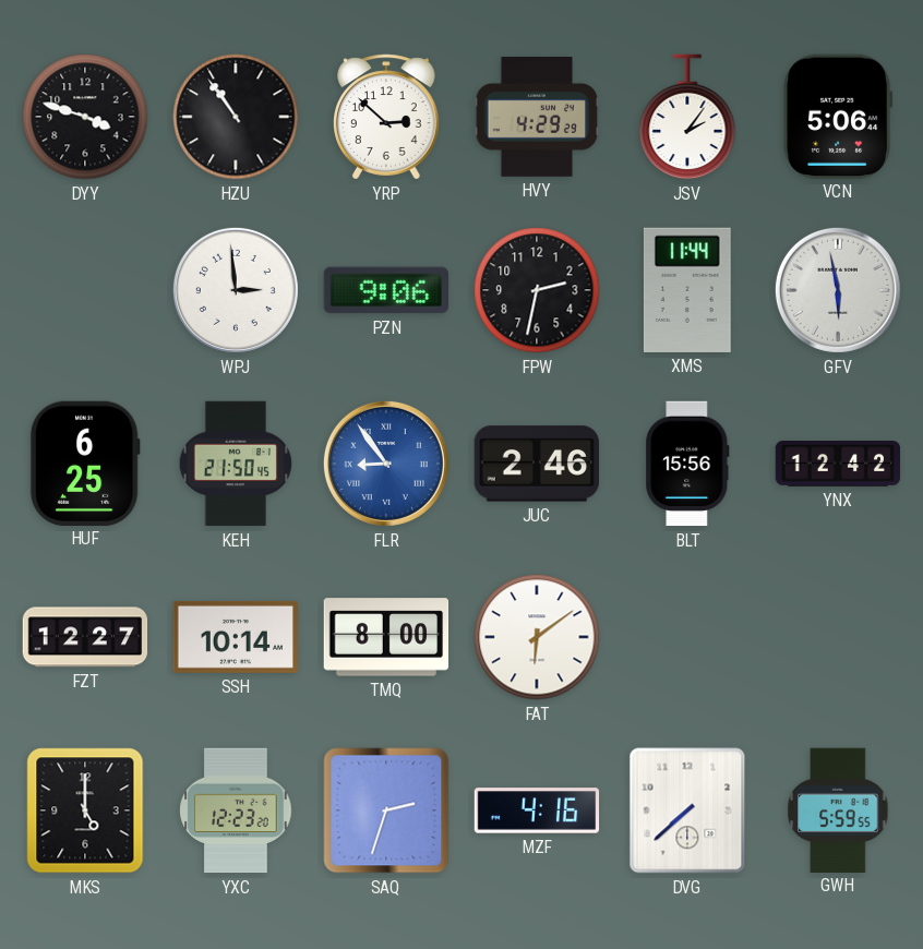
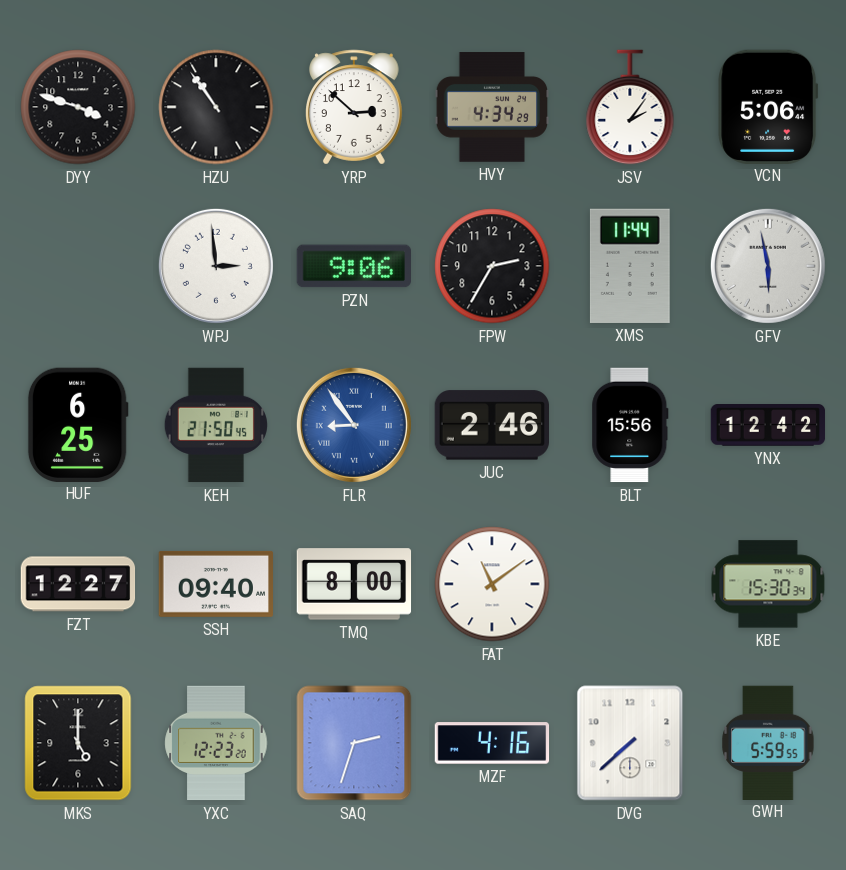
HVY: 4:29 -> 4:34 (492, 107)
FPW: 2:32 -> 2:35 (492, 266)
SSH: 10:14 -> 09:40 (216, 584)
FAT: 6:09 -> 11:09 (492, 584)
KBE: none -> 15:30 (768, 584)
